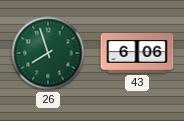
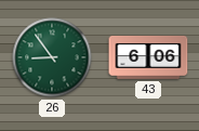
26: 7:57 -> 8:54 (52, 57)
